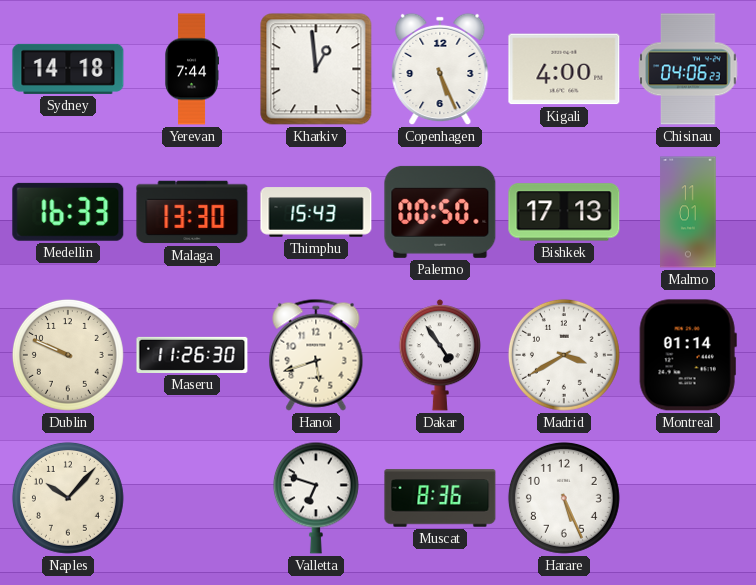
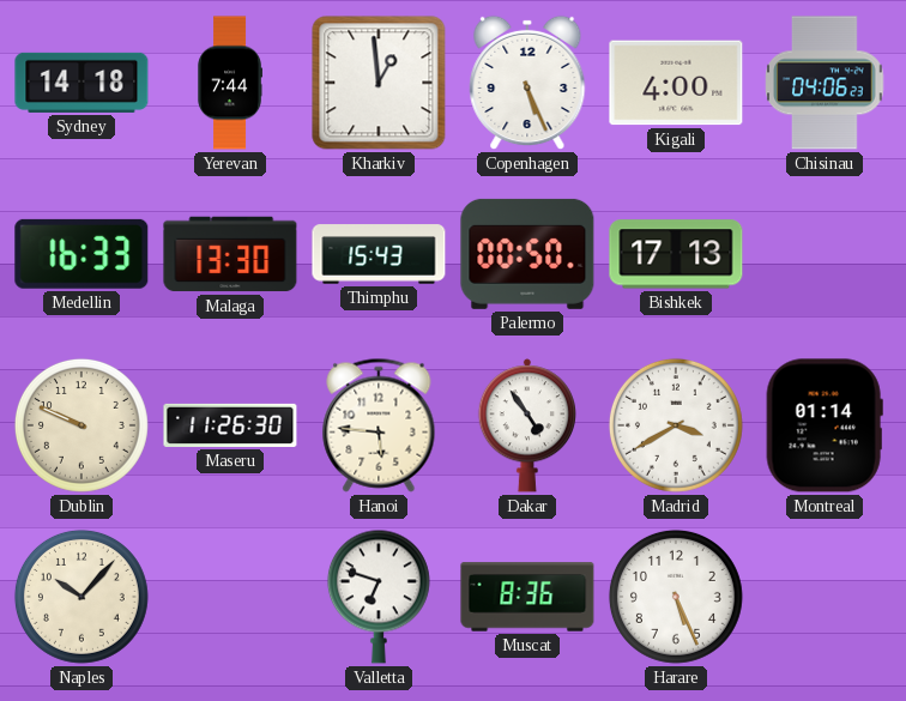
Malmo: 11:01 -> none (688, 212)
Hanoi: 5:42 -> 5:46 (379, 425)
